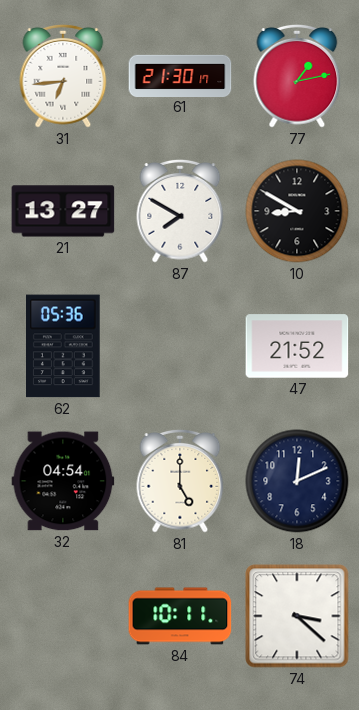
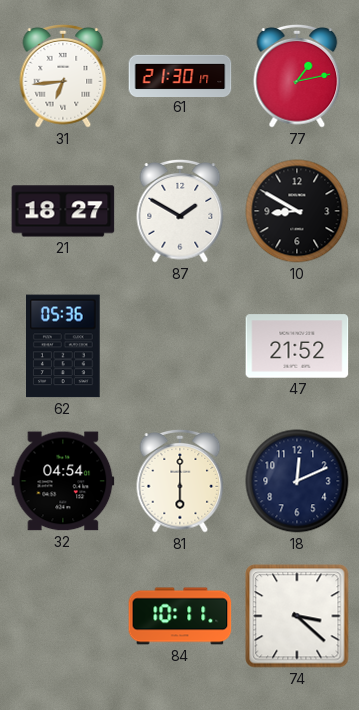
21: 13:27 -> 18:27 (63, 211)
87: 7:50 -> 1:50 (180, 211)
81: 5:00 -> 6:00 (180, 481)
